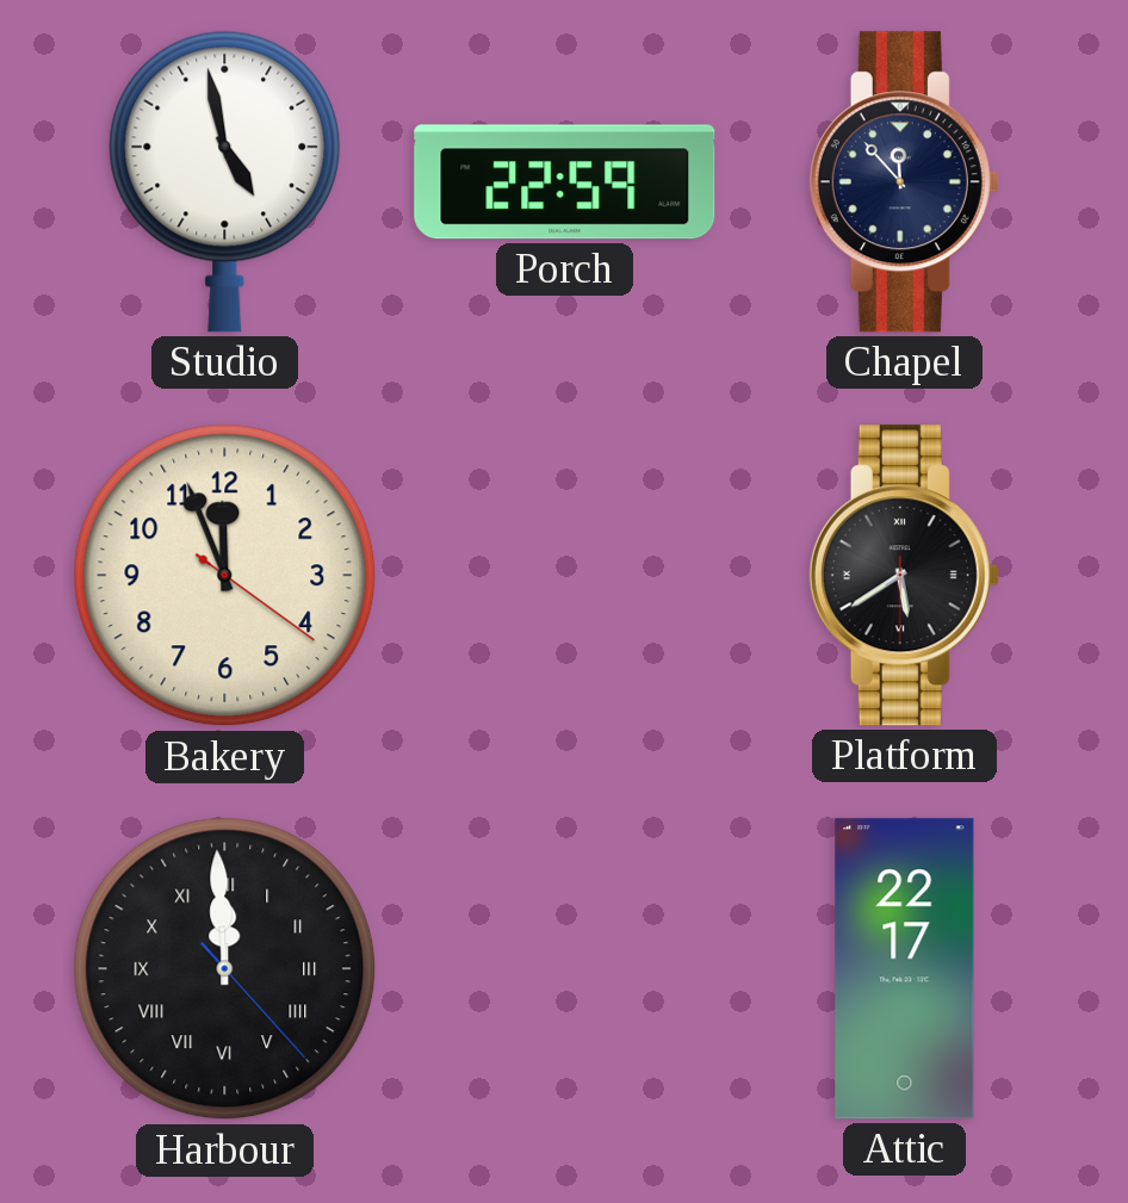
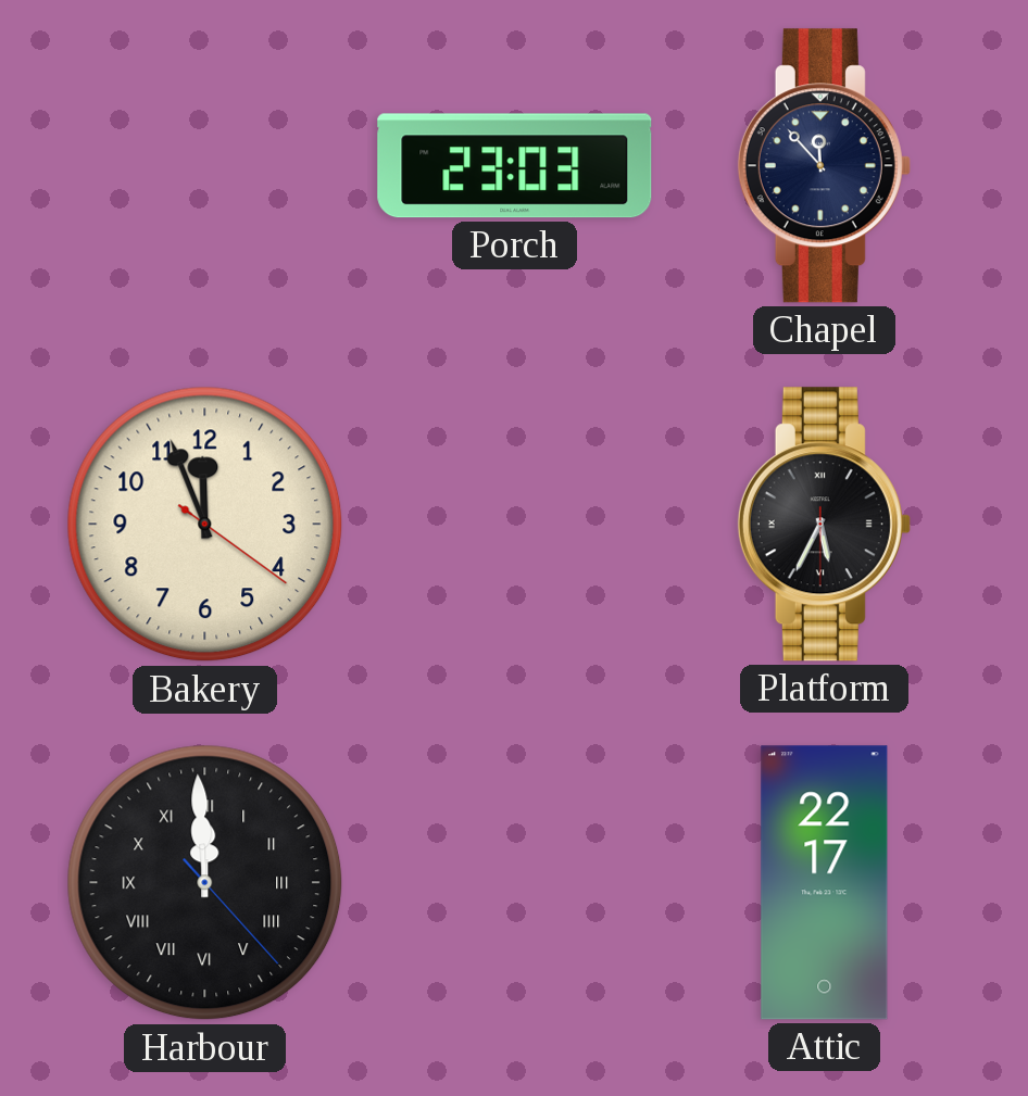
Studio: 4:58 -> none (225, 181)
Porch: 22:59 -> 23:03 (515, 166)
Platform: 5:39 -> 5:34 (824, 525)
